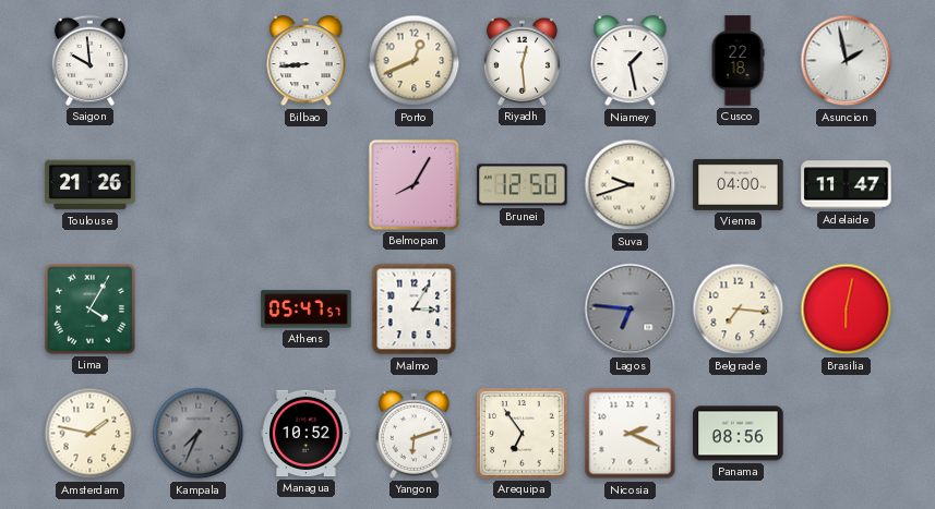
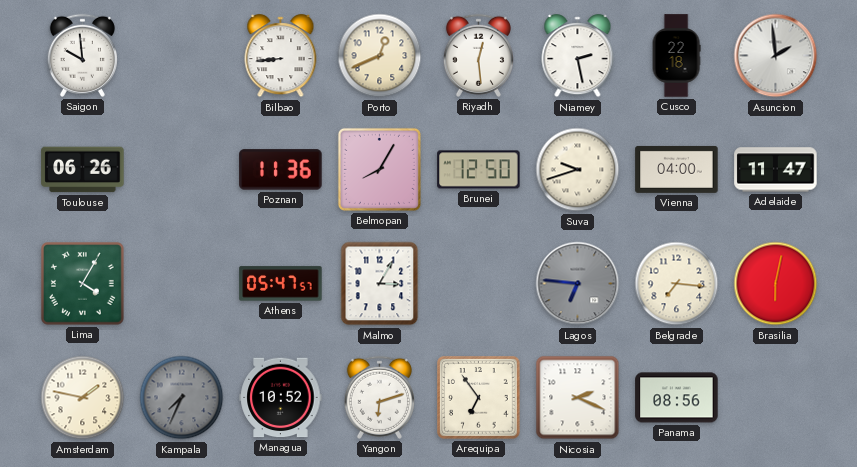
Niamey: 1:28 -> 2:28 (578, 56)
Asuncion: 1:58 -> 1:59 (776, 56)
Toulouse: 21:26 -> 06:26 (83, 170)
Poznan: none -> 11:36 (281, 170)
